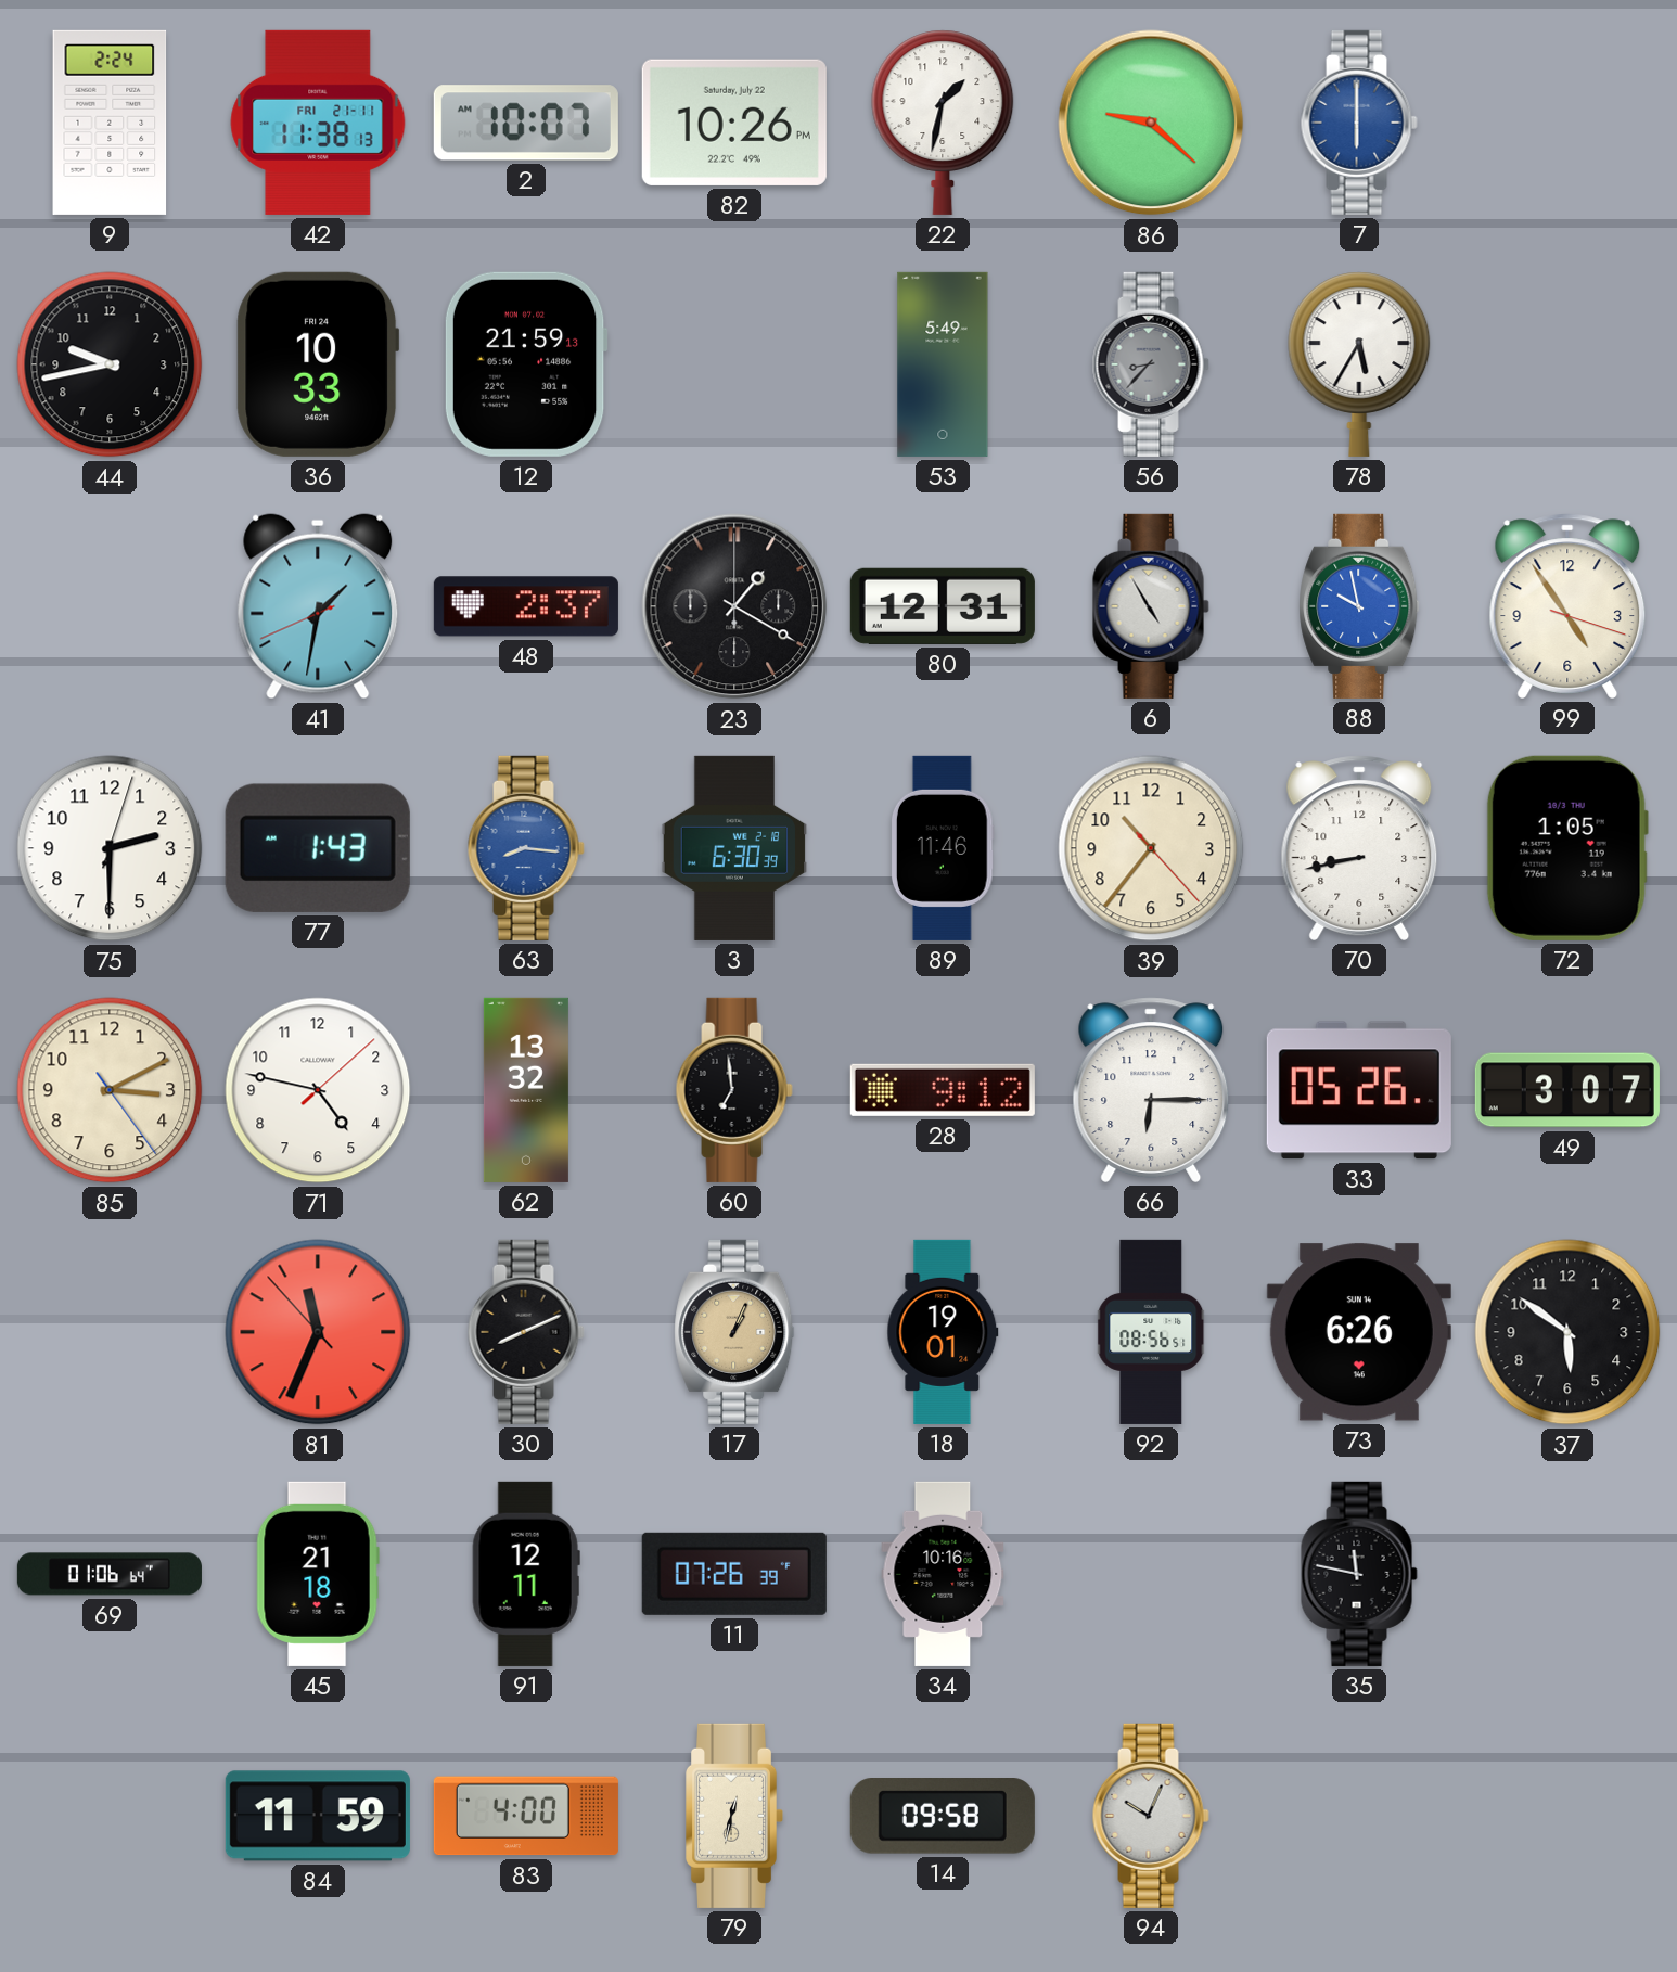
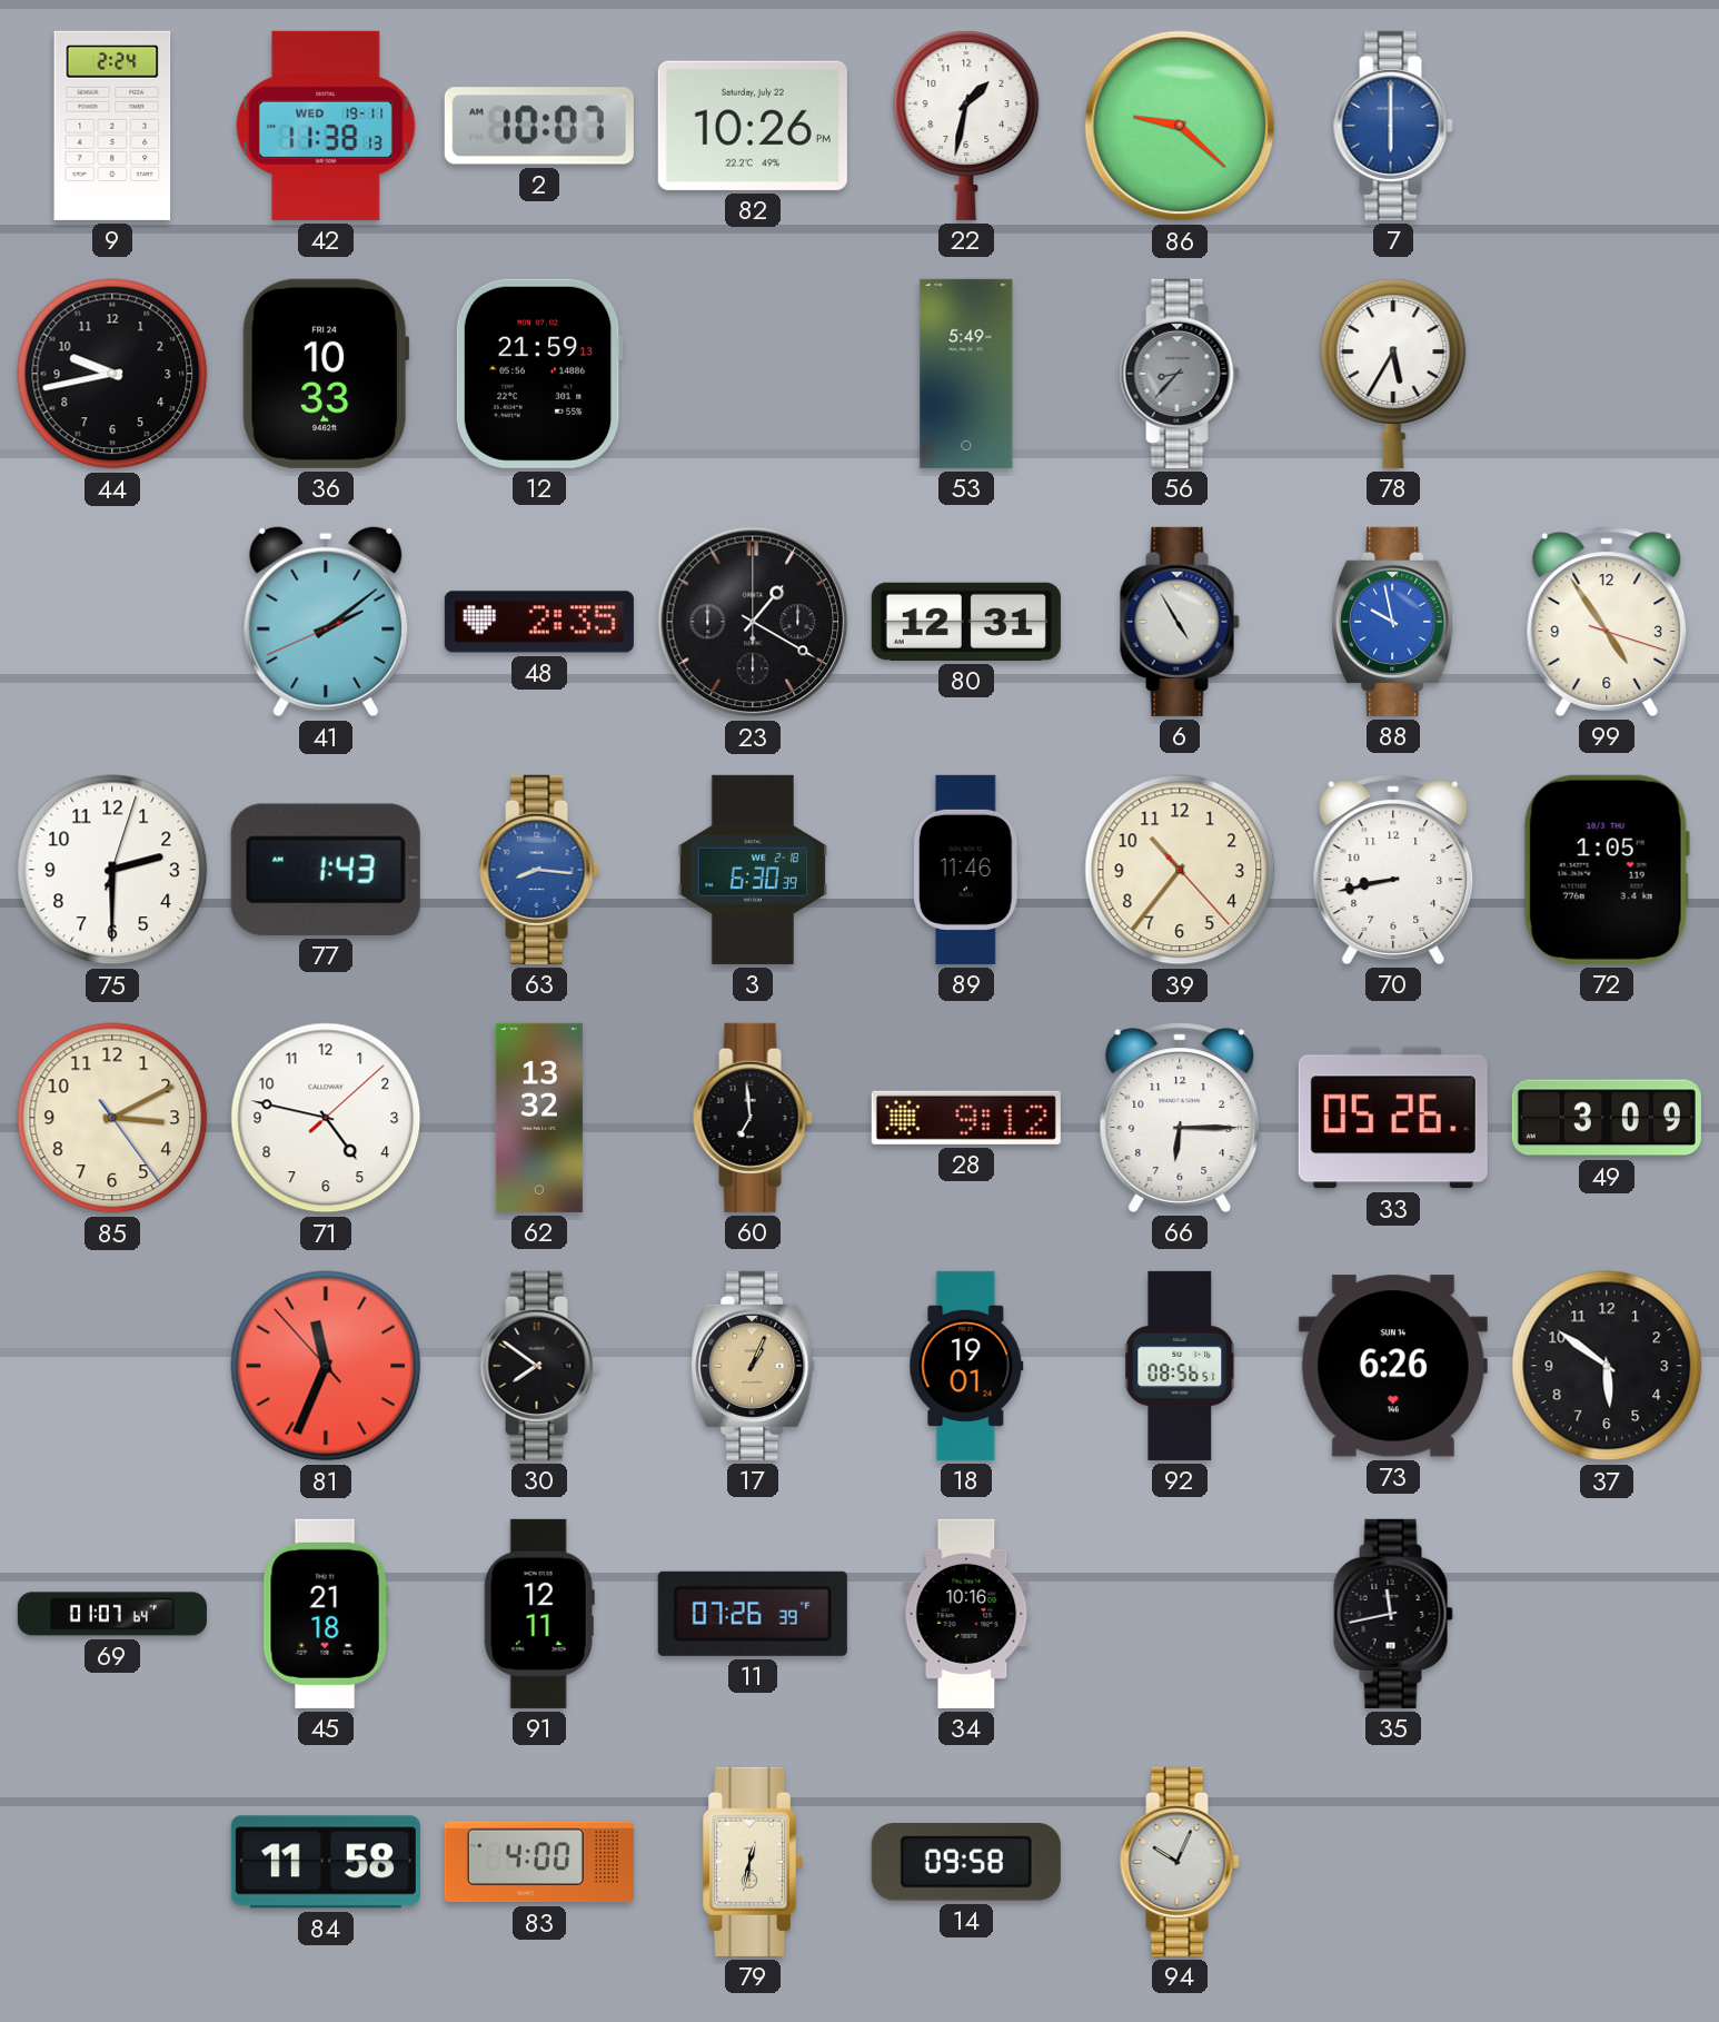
42 date: FRI 21-11 -> WED 19-11 (326, 126)
41: 1:31 -> 2:08 (326, 622)
48: 2:37 -> 2:35 (539, 622)
49: 3:07 -> 3:09 (1607, 1118)
30: 8:11 -> 7:51 (539, 1366)
69: 01:06 -> 01:07 (112, 1614)
35: 11:47 -> 11:43 (1393, 1614)
84: 11:59 -> 11:58 (326, 1862)
